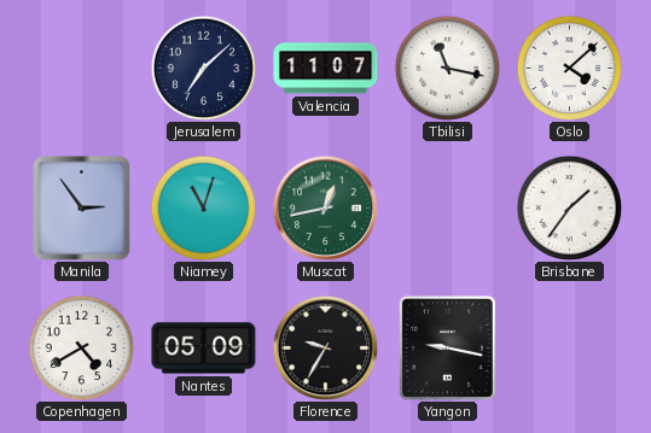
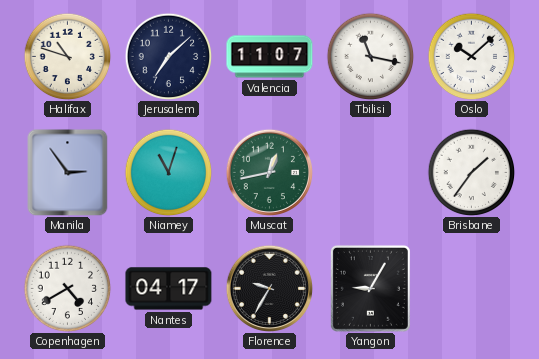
Halifax: none -> 10:48 (67, 56)
Oslo: 4:08 -> 10:08 (471, 56)
Nantes: 05:09 -> 04:17 (169, 289)
Yangon: 9:17 -> 9:05 (370, 288)
